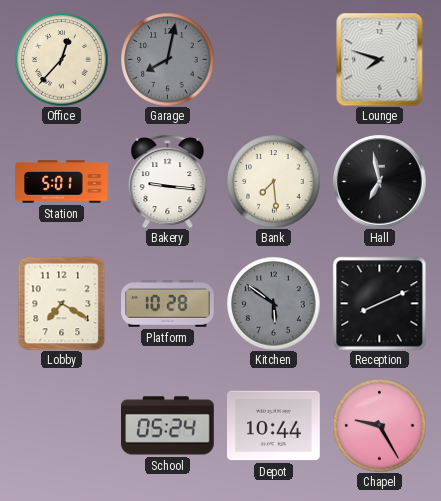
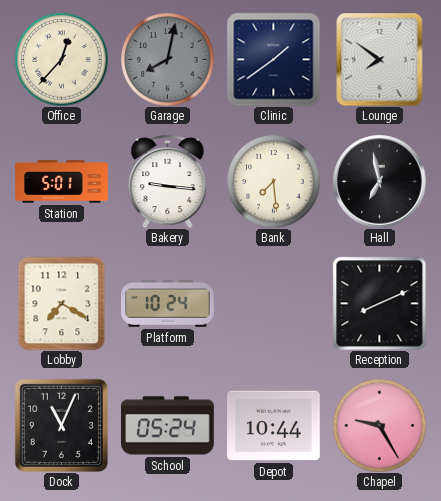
Clinic: none -> 1:39 (273, 59)
Lounge: 7:48 -> 7:51 (380, 59)
Platform: 10:28 -> 10:24 (168, 304)
Kitchen: 5:51 -> none (273, 303)
Dock: none -> 11:04 (61, 425)
